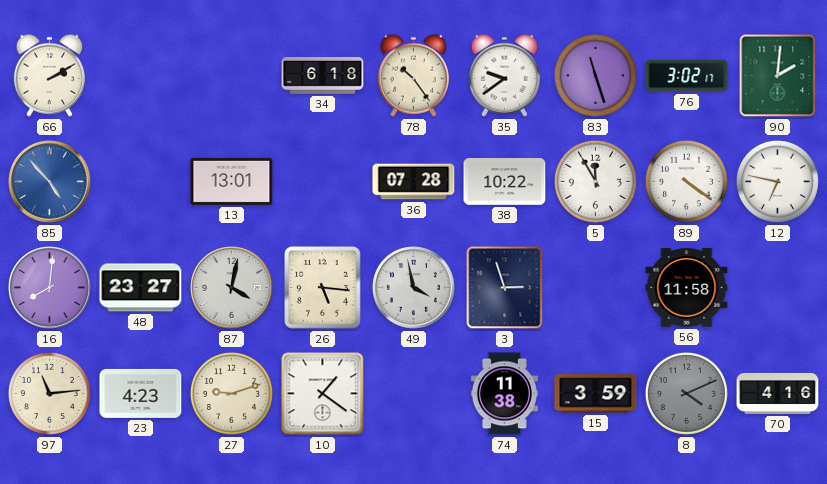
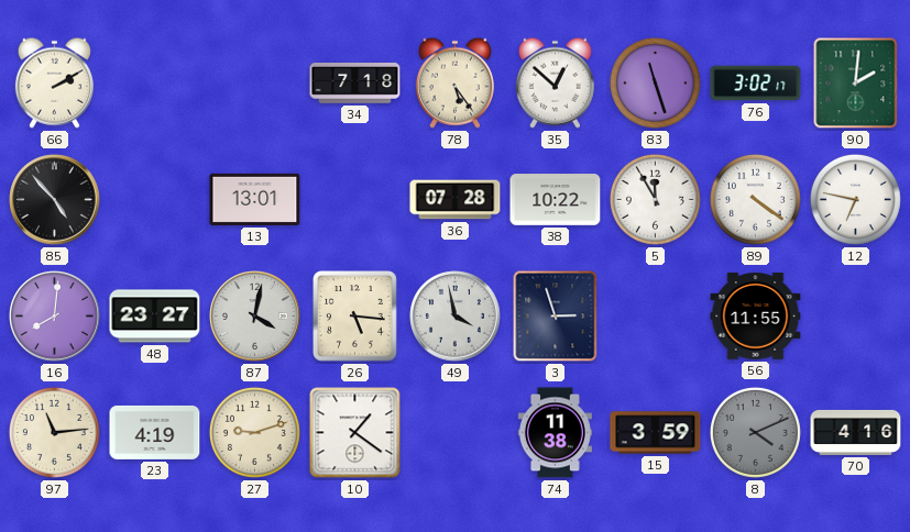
34: 6:18 -> 7:18 (355, 84)
78: 10:24 -> 5:24 (454, 82)
35: 9:39 -> 12:52 (555, 82)
85 dial: blue -> black (55, 200)
56: 11:58 -> 11:55 (756, 317)
23: 4:23 -> 4:19 (155, 432)
